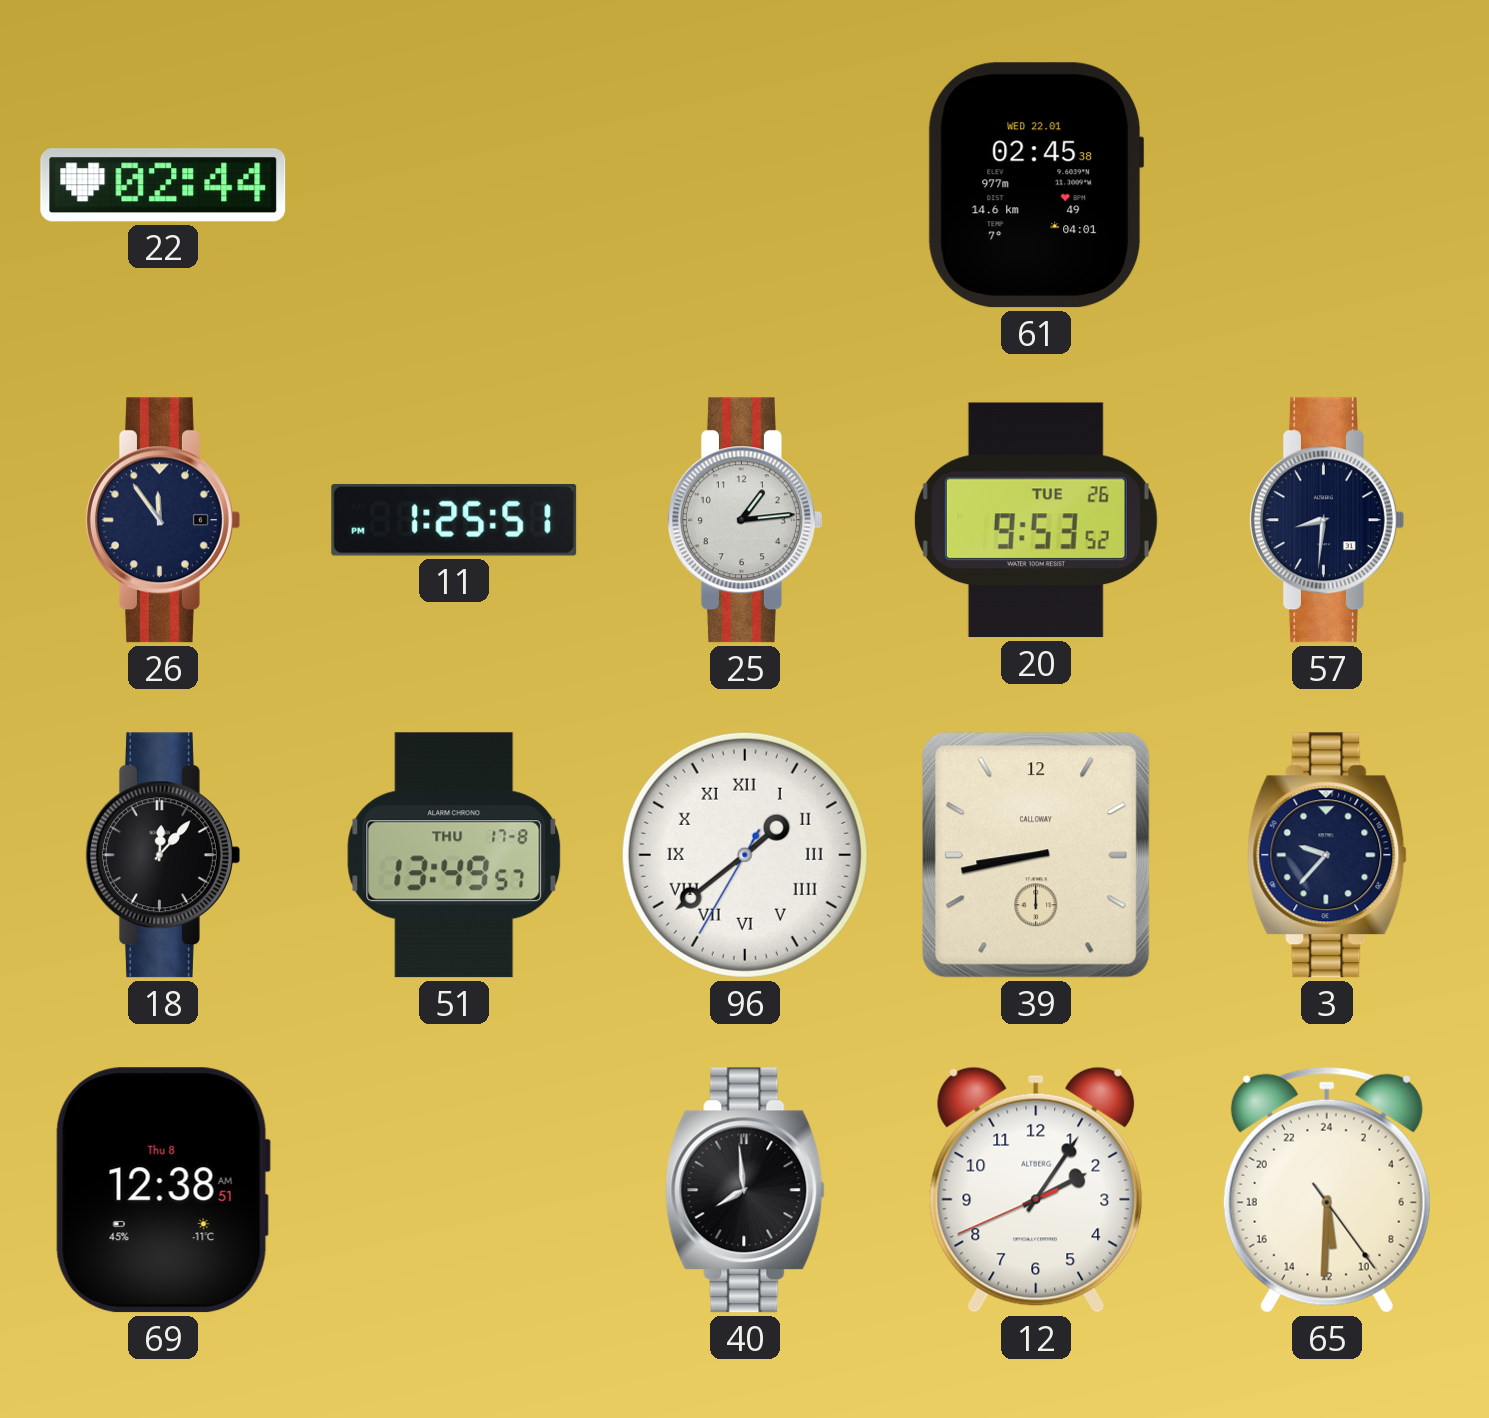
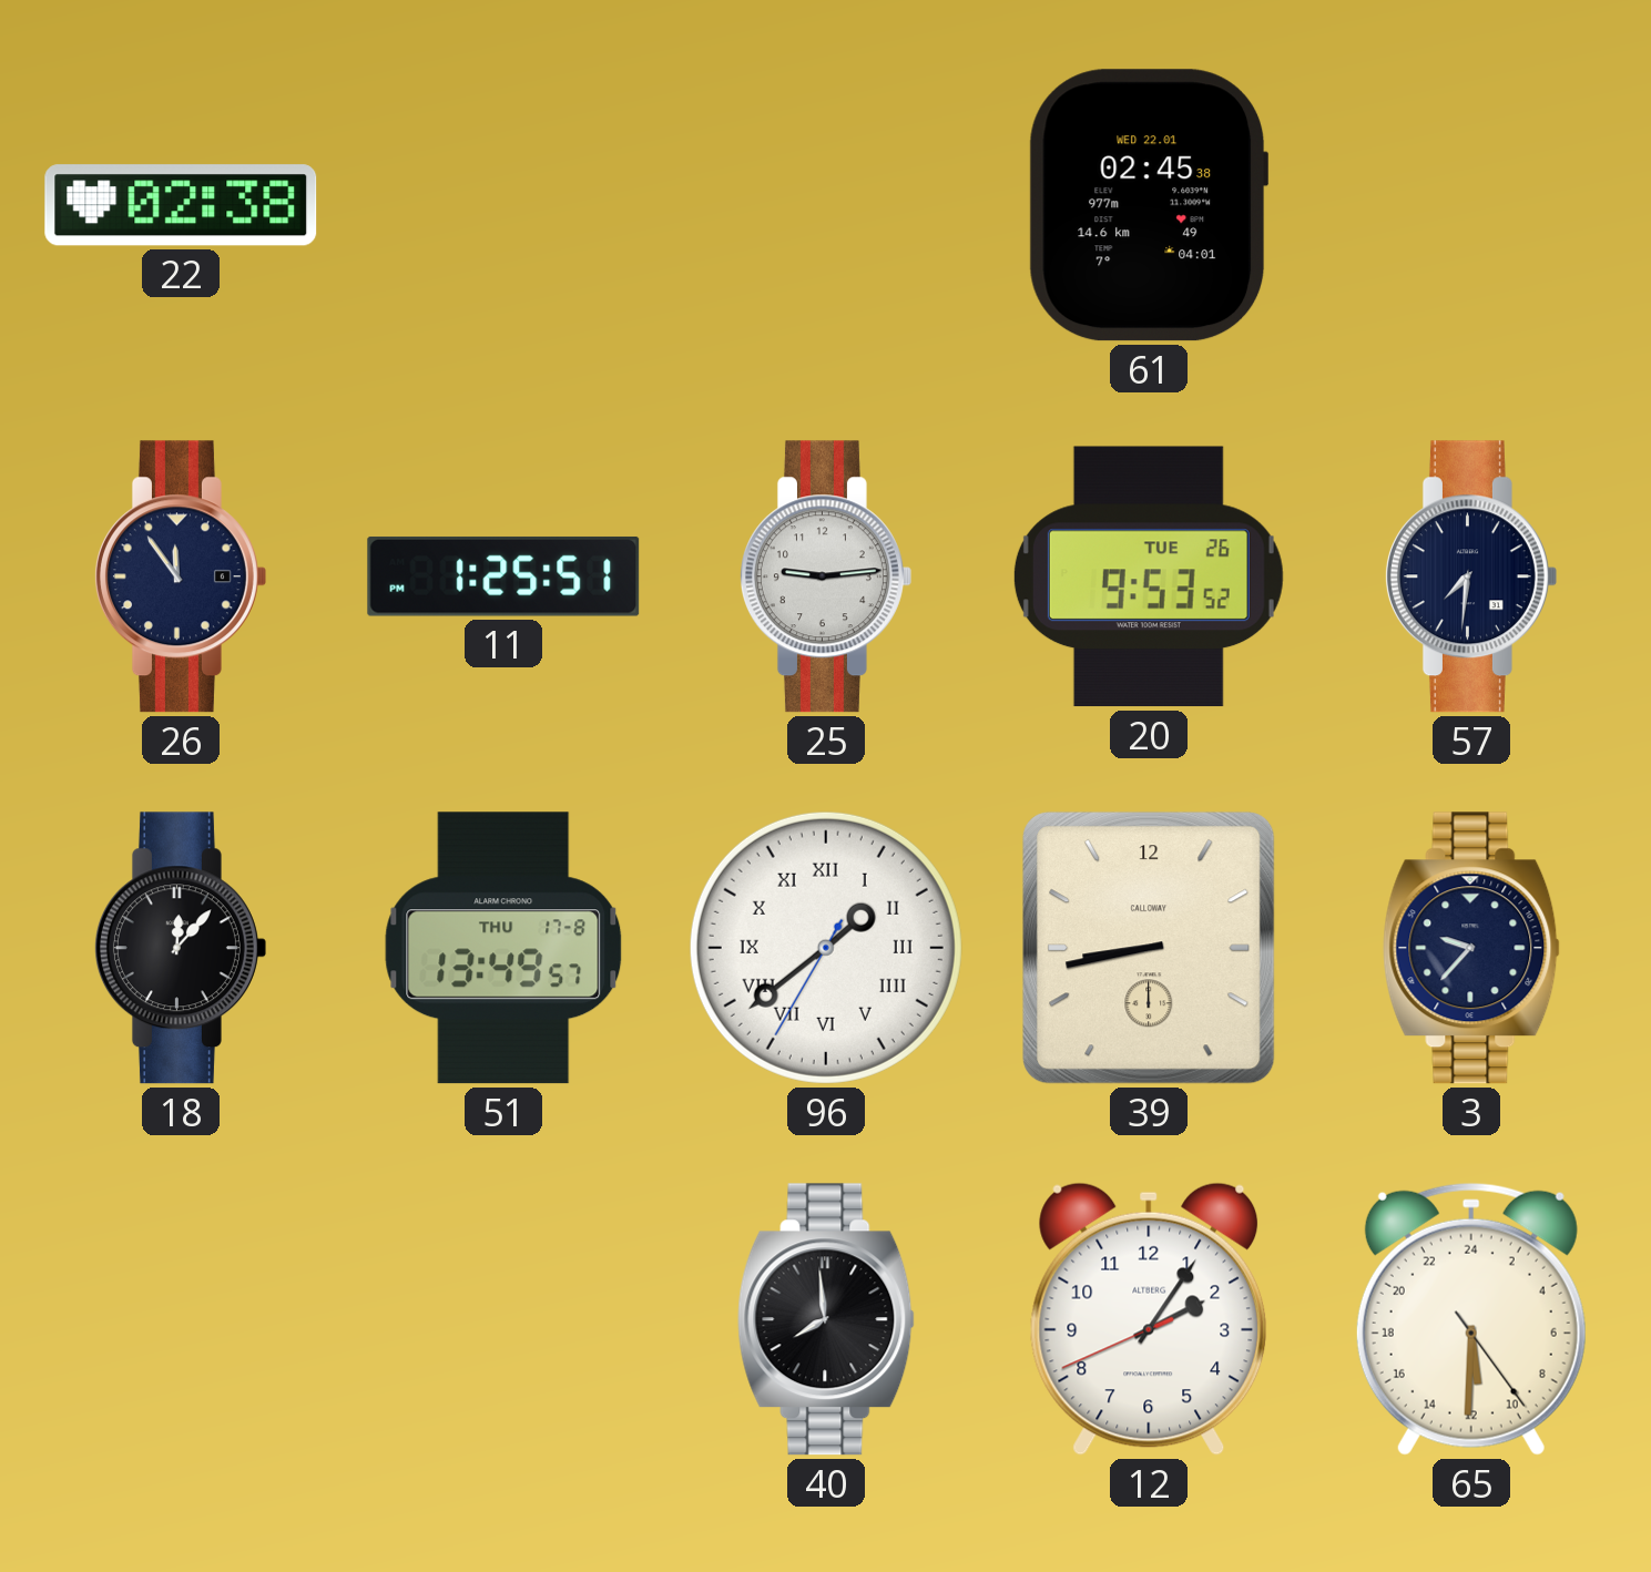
22: 02:44 -> 02:38 (181, 205)
25: 1:14 -> 9:14 (825, 576)
57: 8:31 -> 7:31 (1470, 576)
69: 12:38 -> none (163, 1190)
